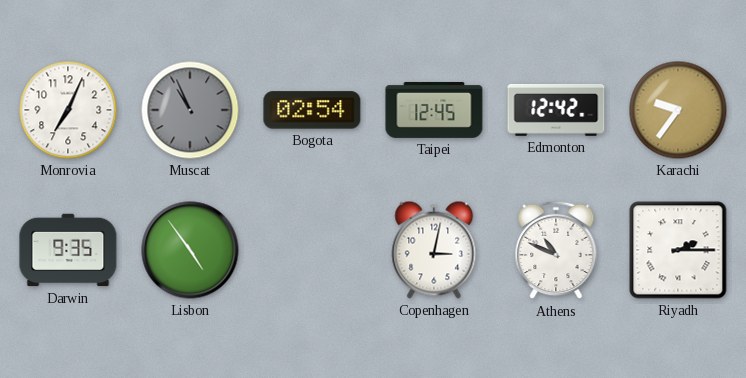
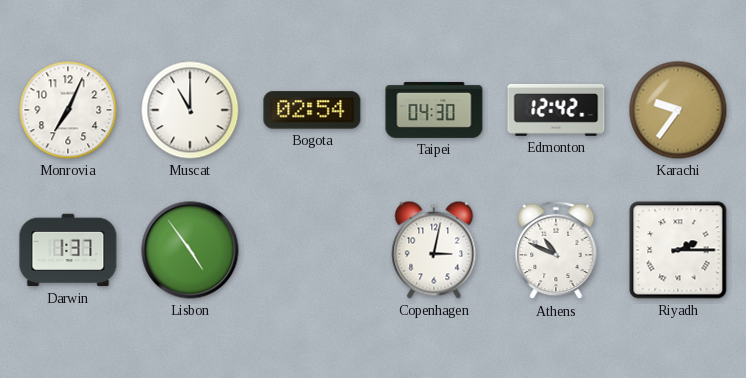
Muscat: 10:56 -> 11:00 (190, 110)
Muscat dial: grey -> white (190, 110)
Taipei: 12:45 -> 04:30 (434, 110)
Darwin: 9:35 -> 1:37 (68, 250)
